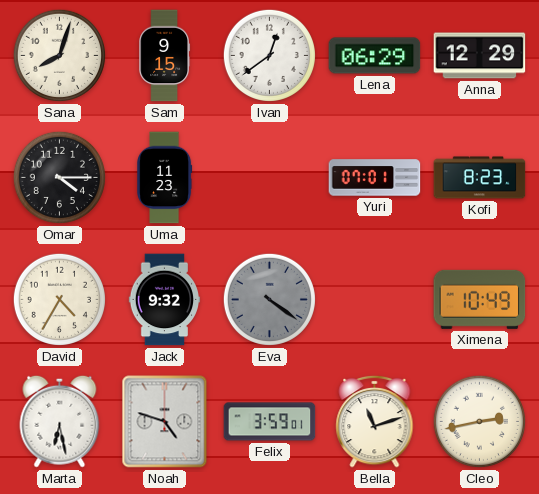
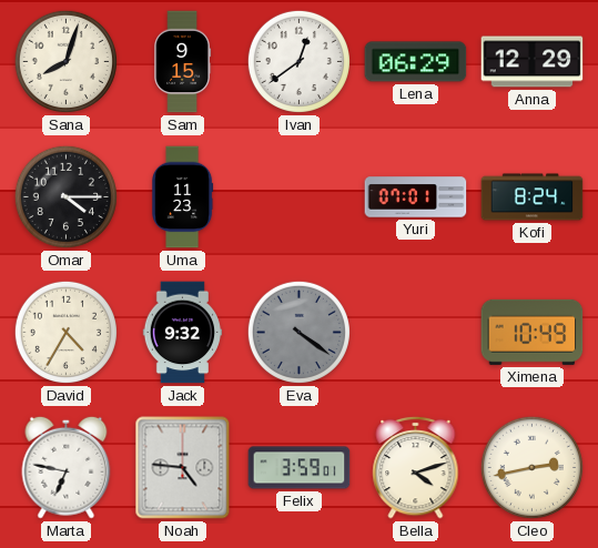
Kofi: 8:23 -> 8:24 (533, 197)
Marta: 6:28 -> 6:47 (67, 467)
Noah: 4:48 -> 4:46 (183, 468)
Bella: 11:12 -> 4:12 (416, 467)
